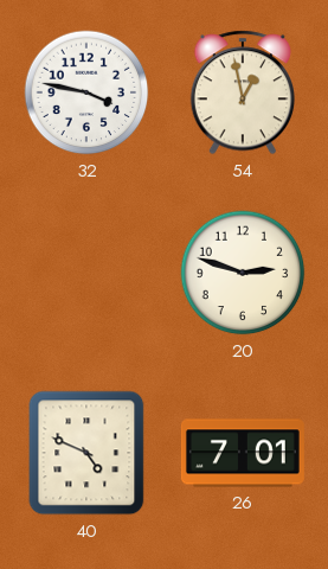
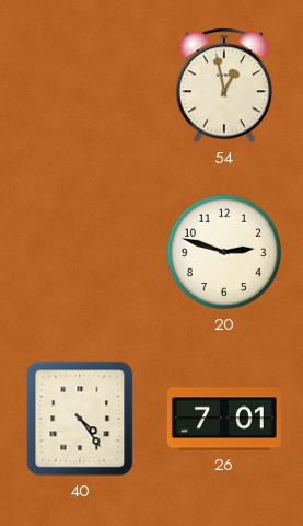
32: 3:47 -> none (86, 92)
40: 4:49 -> 4:24 (80, 419)
